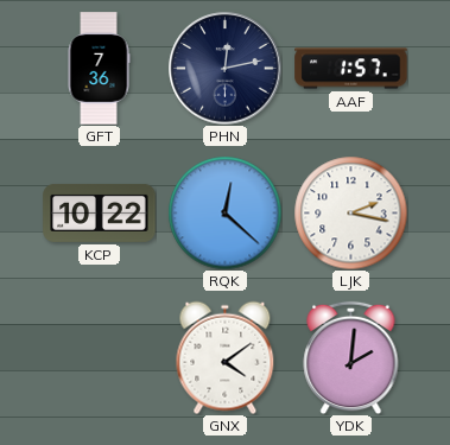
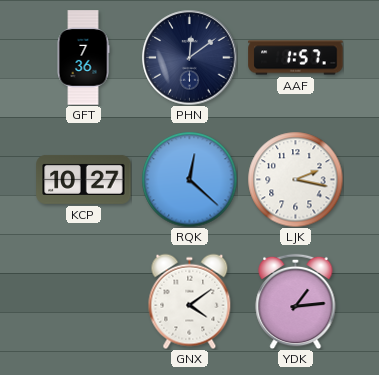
PHN: 12:13 -> 12:09 (190, 58)
KCP: 10:22 -> 10:27 (84, 179)
YDK: 2:01 -> 1:14 (296, 301)
